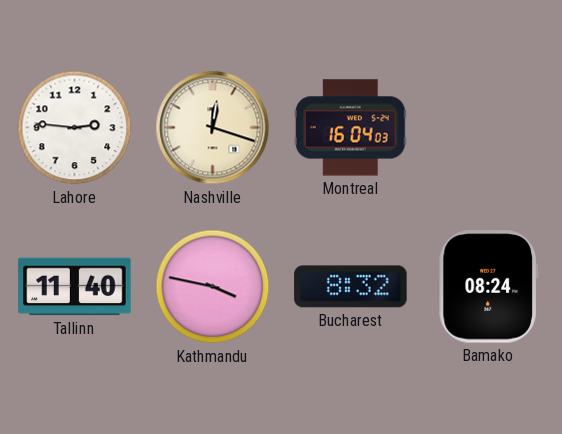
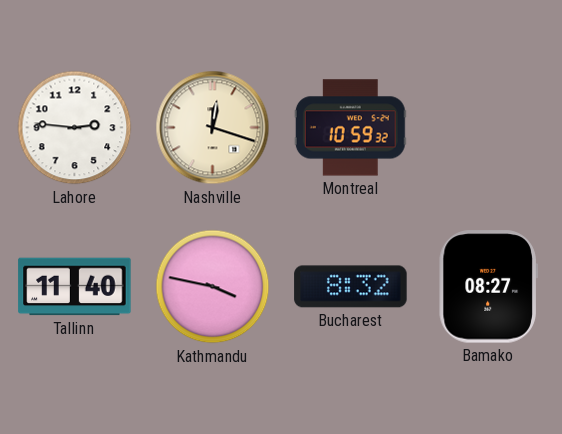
Montreal: 16:04 -> 10:59 (350, 128)
Bamako: 08:24 -> 08:27 (488, 287)
